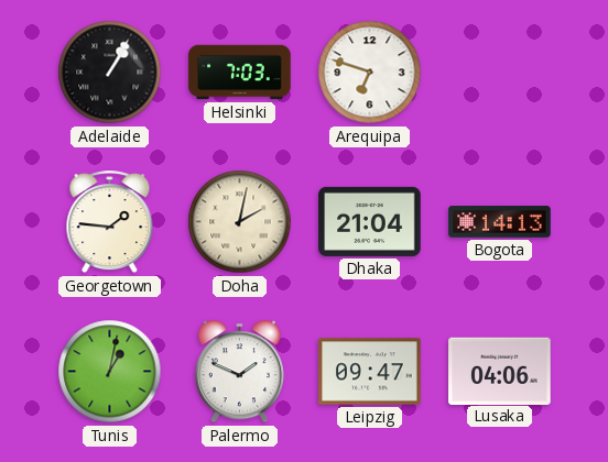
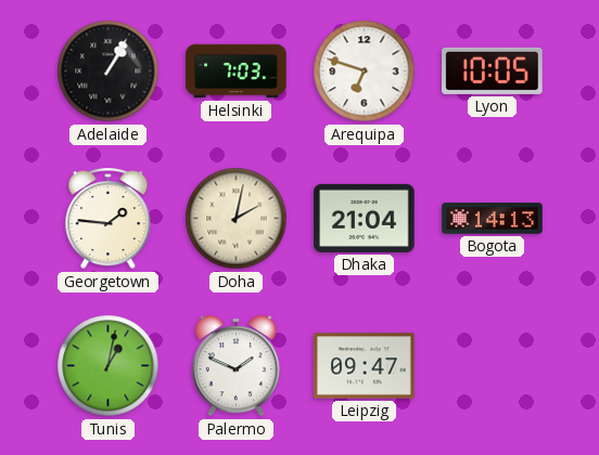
Lyon: none -> 10:05 (493, 70)
Lusaka: 04:06 -> none (500, 371)
